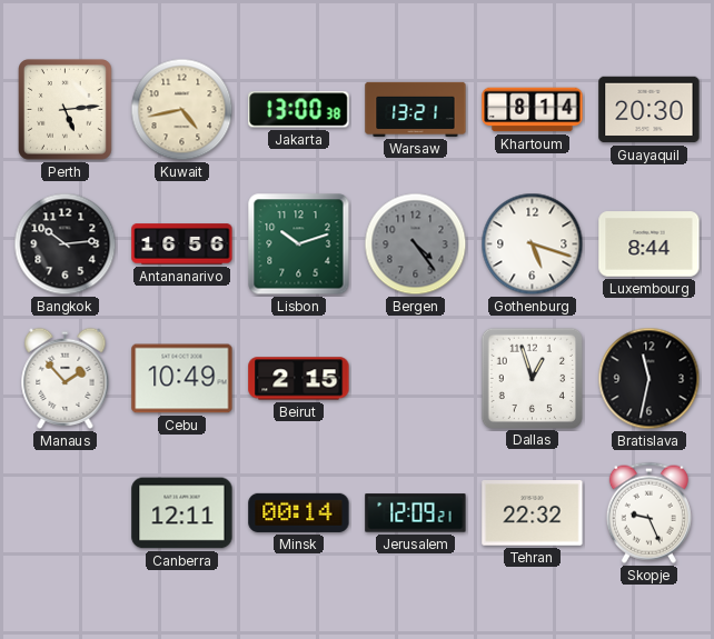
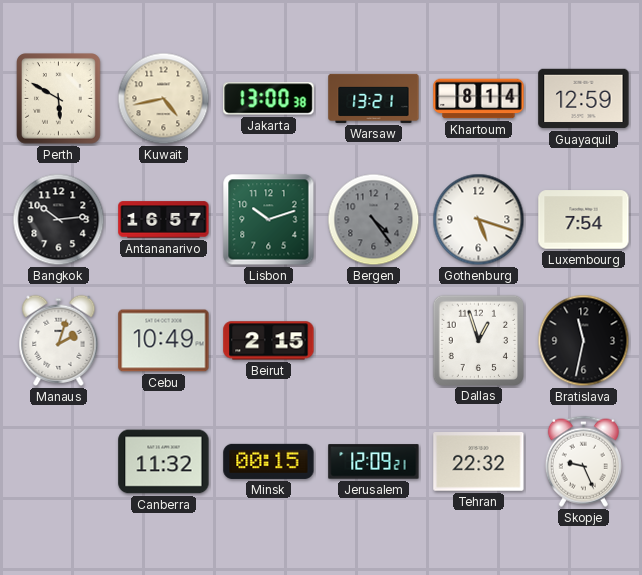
Perth: 5:14 -> 5:50 (59, 99)
Guayaquil: 20:30 -> 12:59 (584, 99)
Antananarivo: 16:56 -> 16:57 (164, 220)
Luxembourg: 8:44 -> 7:54 (584, 220)
Manaus: 1:53 -> 2:03 (59, 340)
Canberra: 12:11 -> 11:32 (164, 462)
Minsk: 00:14 -> 00:15 (269, 461)
